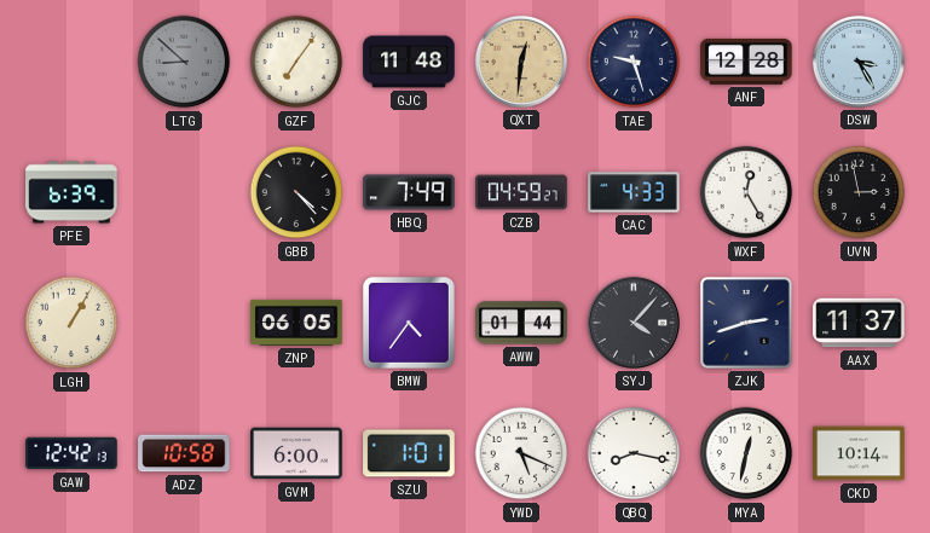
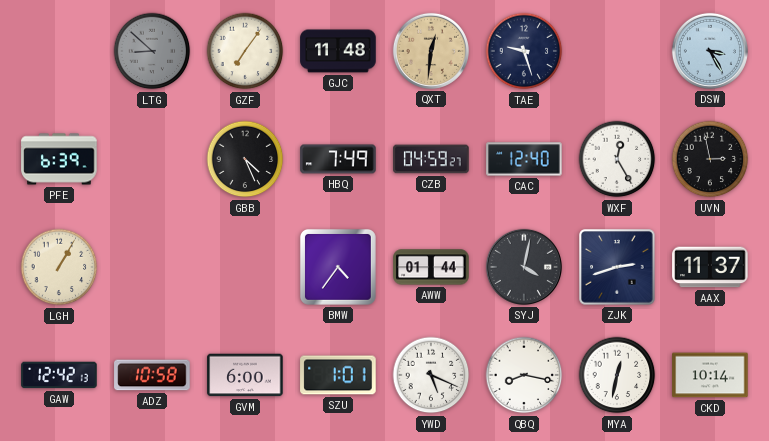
ANF: 12:28 -> none (746, 62)
GBB: 4:23 -> 4:26 (245, 159)
CAC: 4:33 -> 12:40 (524, 159)
ZNP: 06:05 -> none (296, 323)
SYJ: 4:07 -> 4:02 (524, 267)
